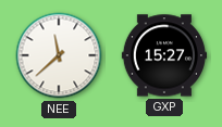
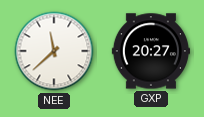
GXP: 15:27 -> 20:27 (150, 51)
